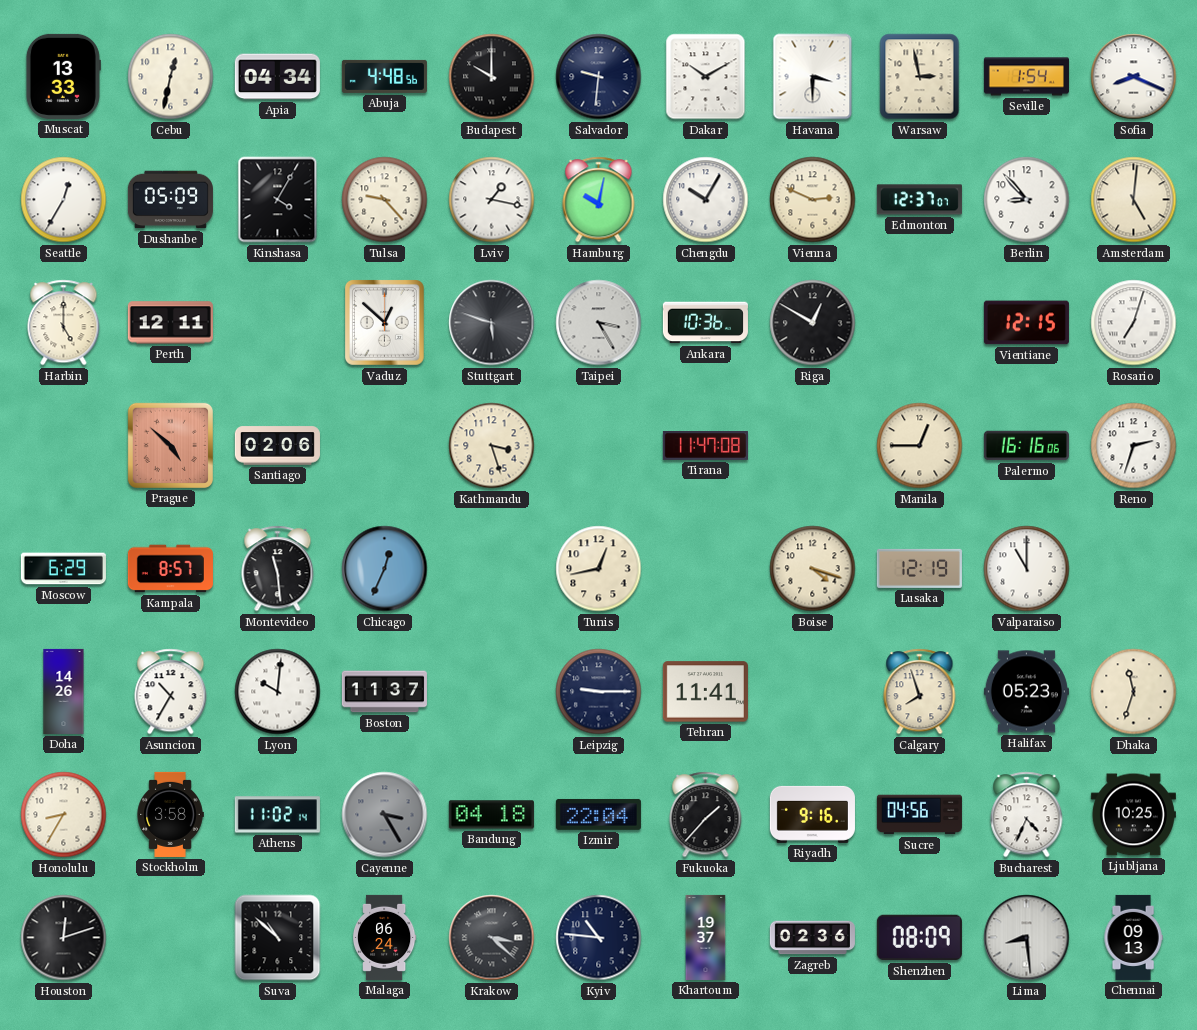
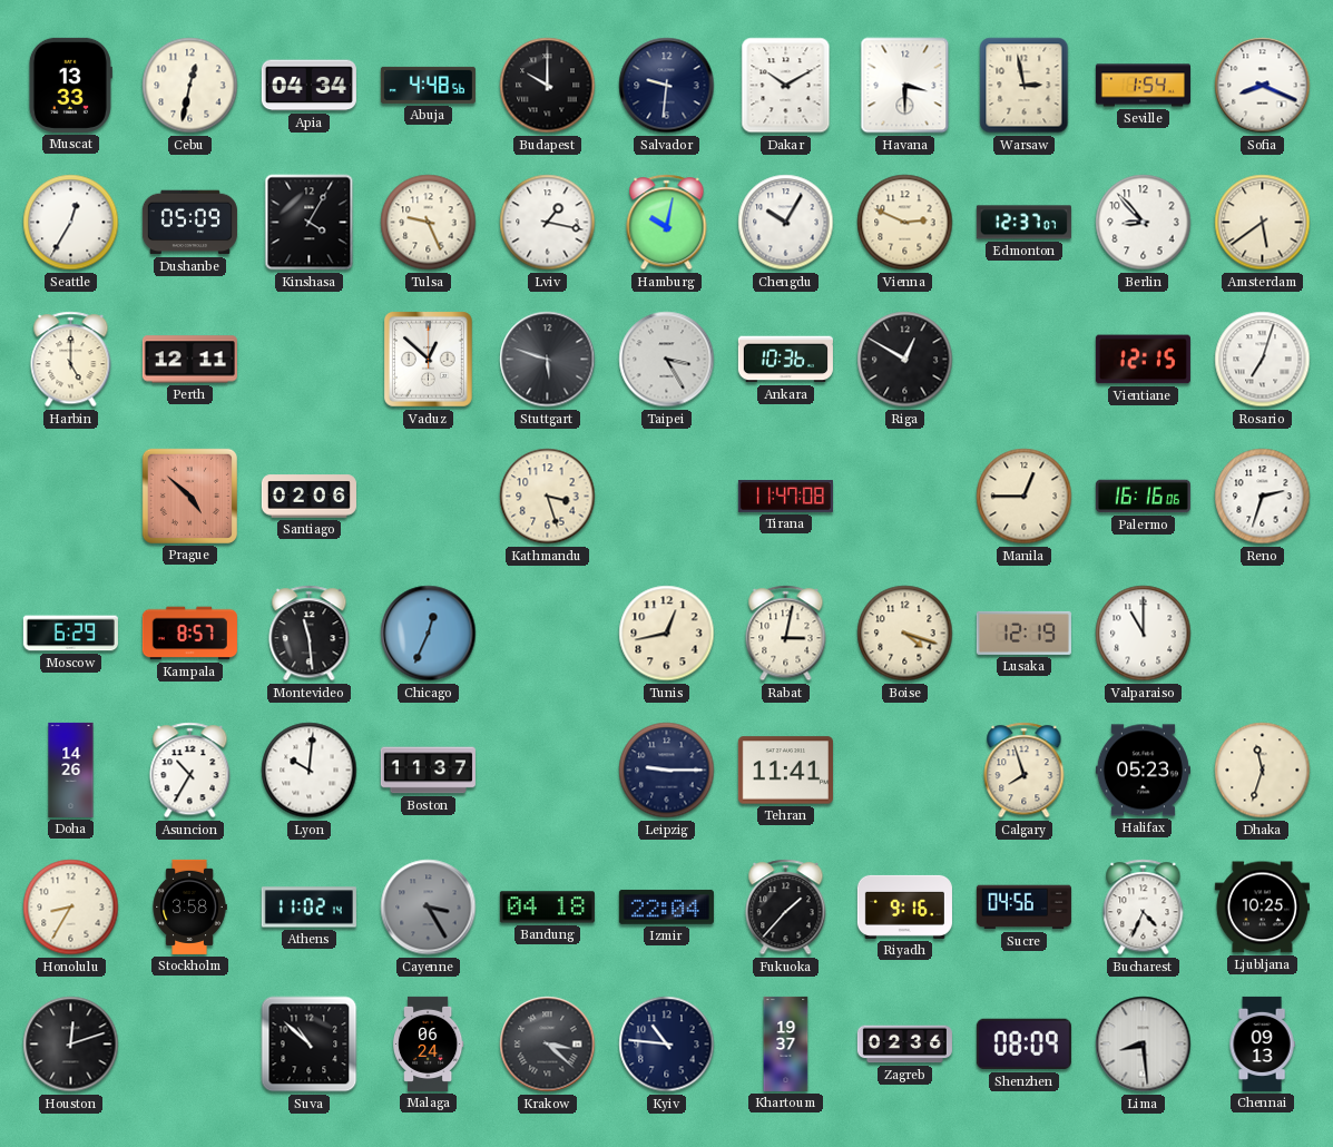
Tulsa: 9:23 -> 9:26 (429, 223)
Amsterdam: 5:01 -> 5:39 (1263, 223)
Rabat: none -> 3:02 (786, 634)
